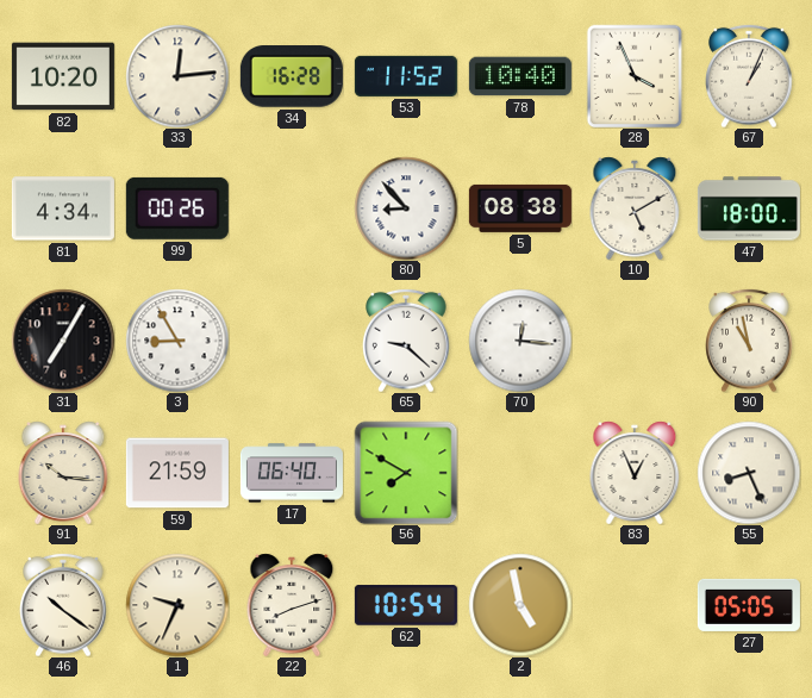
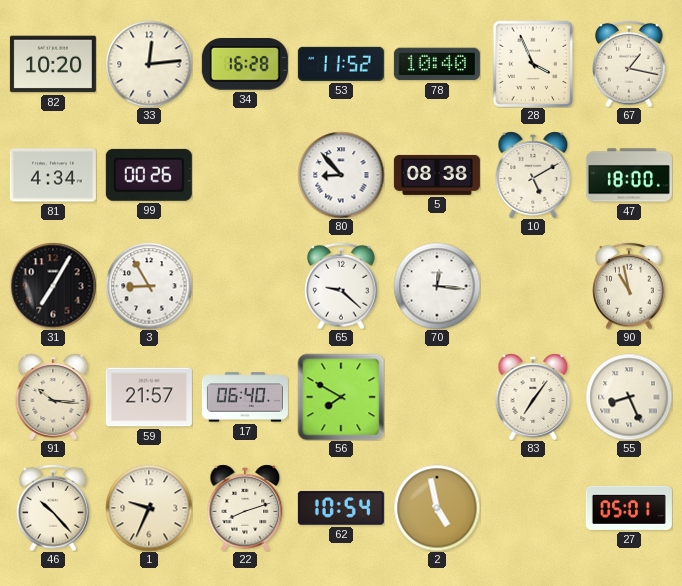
67: 1:04 -> 1:17 (629, 64)
59: 21:59 -> 21:57 (149, 397)
83: 12:56 -> 7:06 (533, 397)
46: 10:21 -> 10:23 (53, 508)
27: 05:05 -> 05:01 (629, 508)
